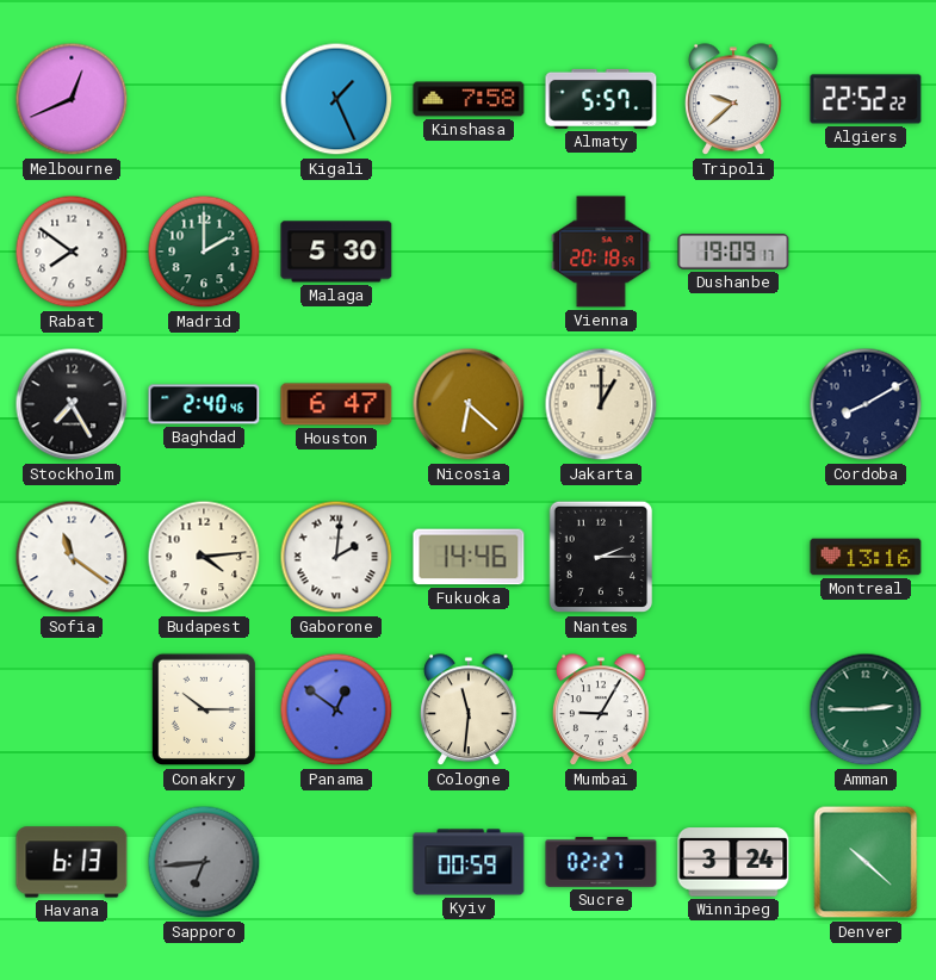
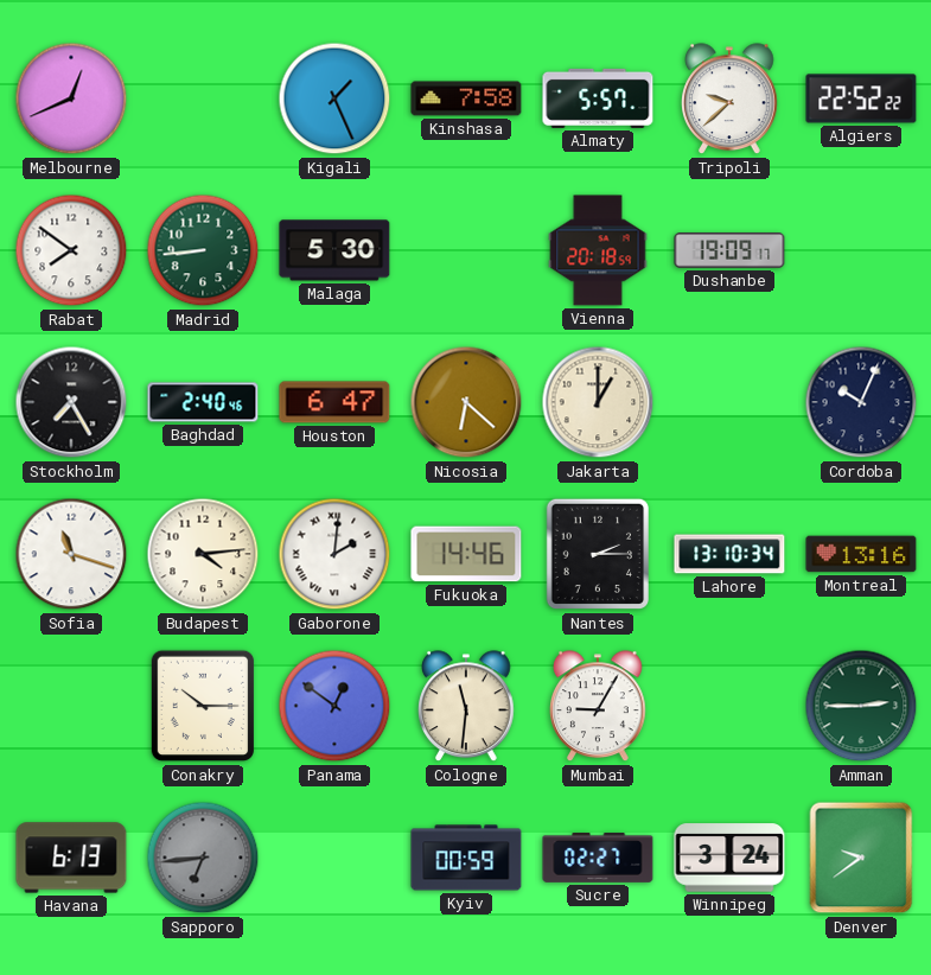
Madrid: 2:00 -> 8:44 (203, 250)
Cordoba: 8:10 -> 10:04 (861, 402)
Sofia: 11:21 -> 11:18 (71, 554)
Lahore: none -> 13:10 (729, 554)
Denver: 10:22 -> 9:39 (861, 858)
